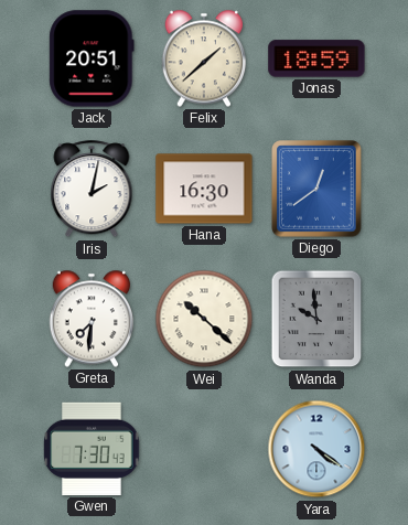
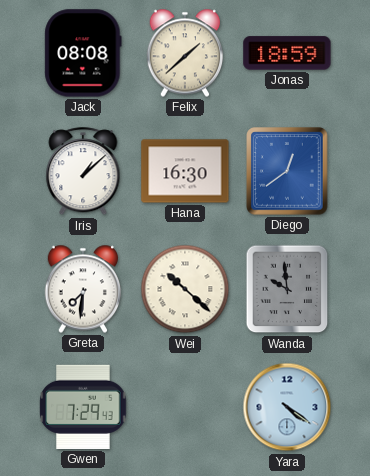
Jack: 20:51 -> 08:08 (83, 53)
Iris: 2:02 -> 1:08 (83, 172)
Gwen: 7:30 -> 7:29 (83, 407)
